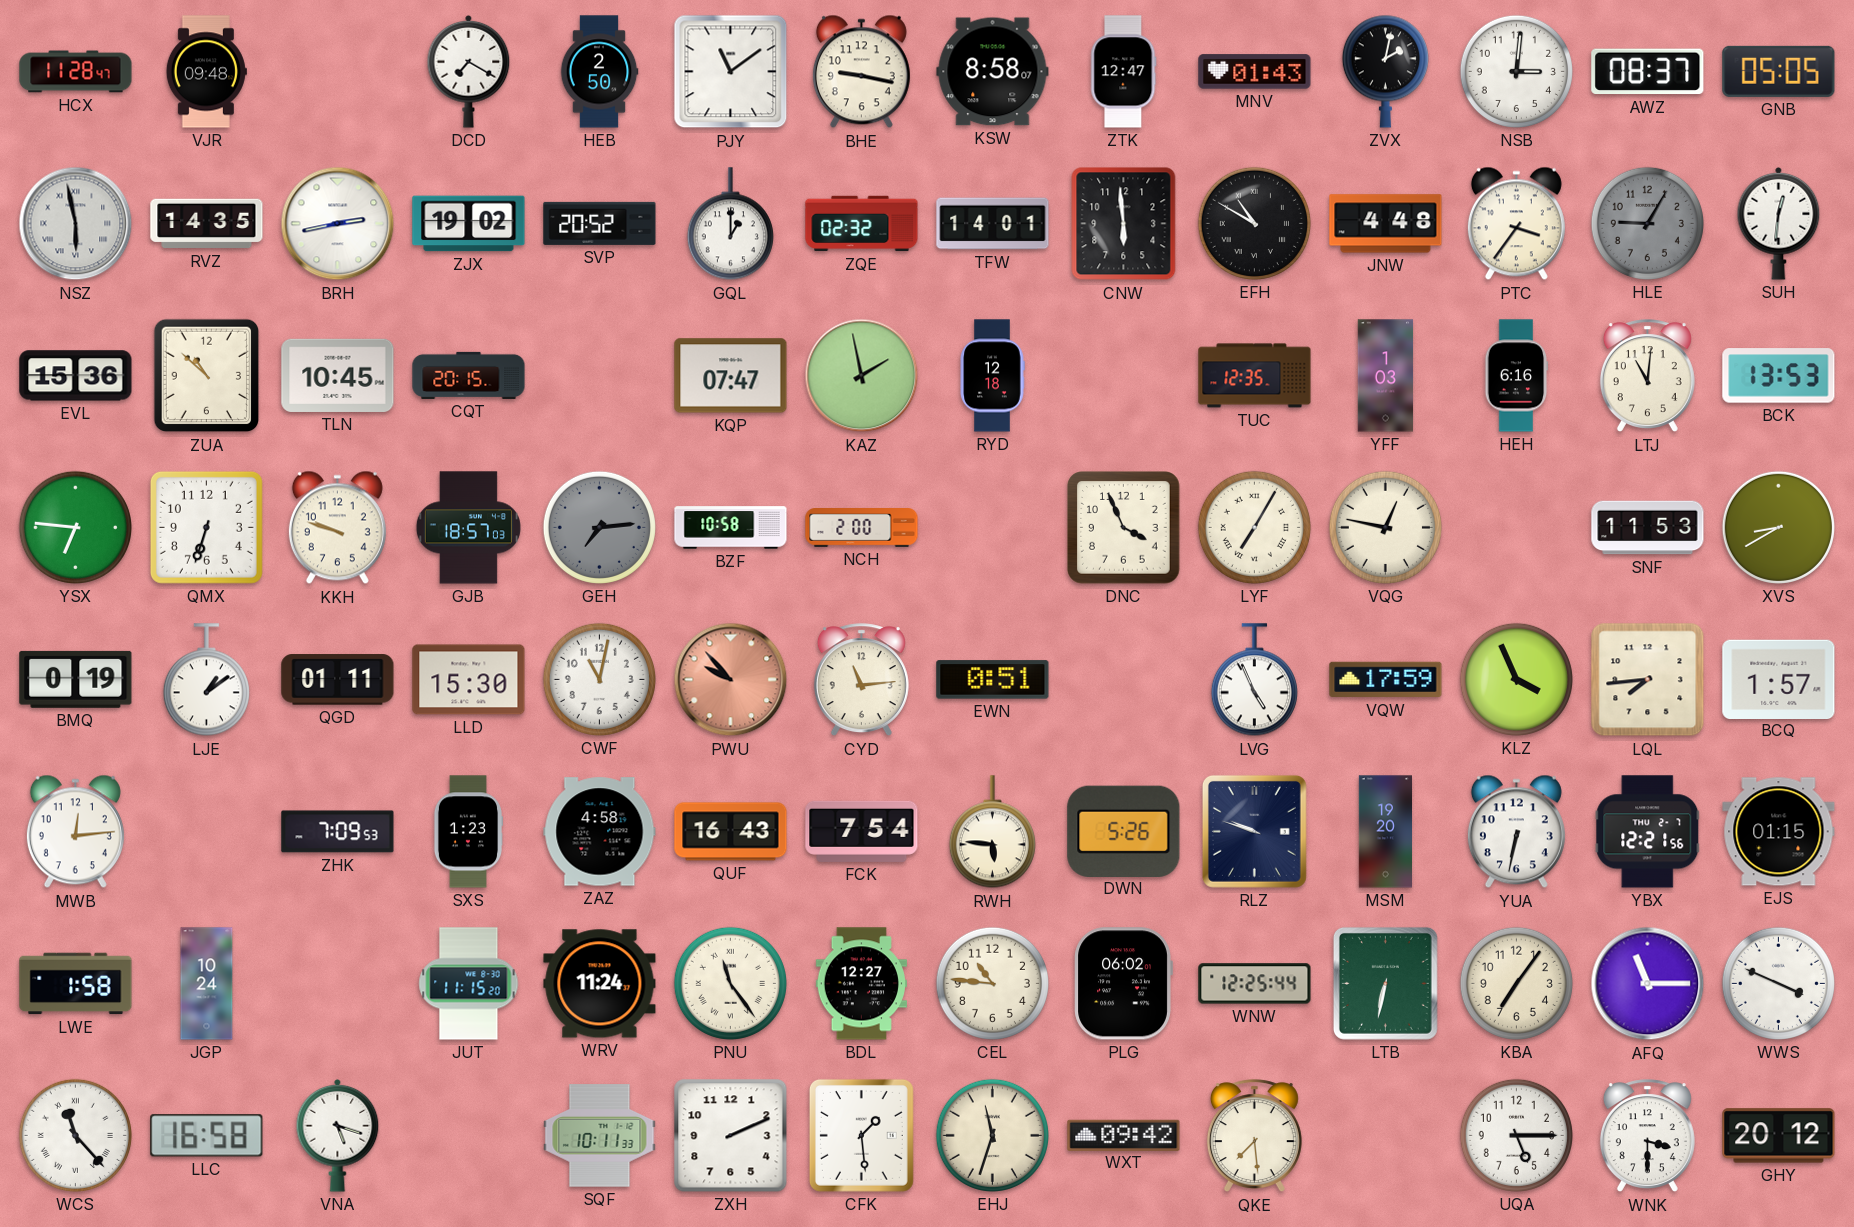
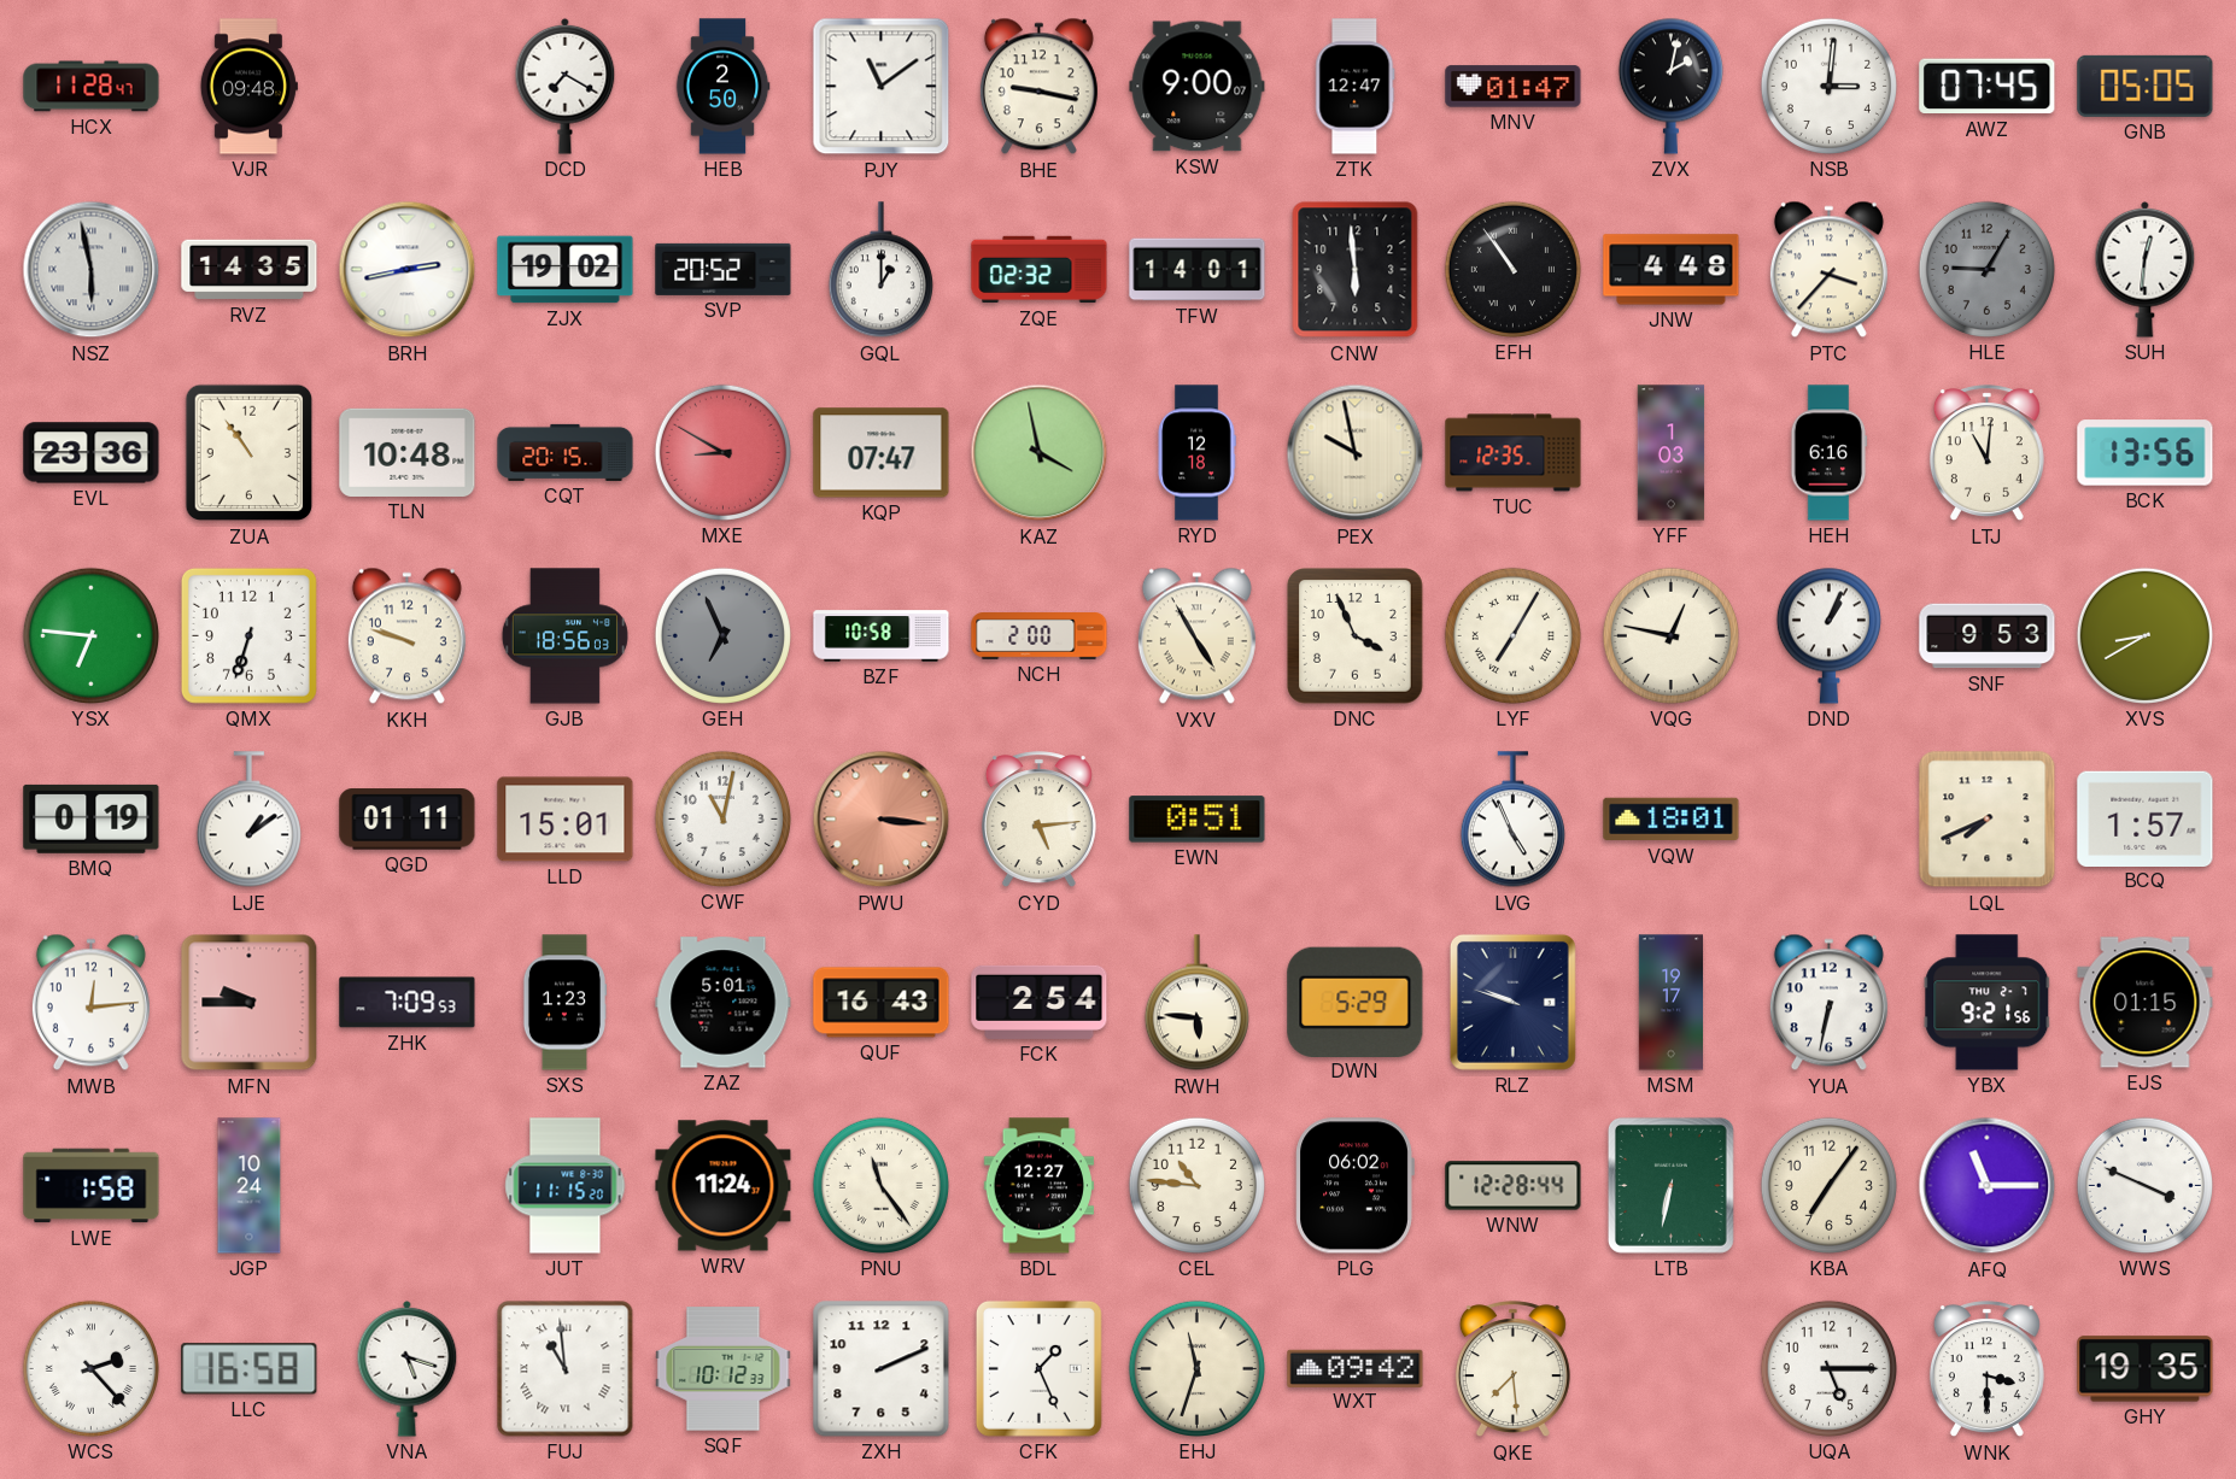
KSW: 8:58 -> 9:00 (1198, 87)
MNV: 01:43 -> 01:47 (1514, 87)
AWZ: 08:37 -> 07:45 (1988, 87)
EFH: 10:50 -> 10:54 (1512, 269)
PTC: 3:36 -> 3:37 (1828, 270)
EVL: 15:36 -> 23:36 (92, 453)
ZUA: 10:52 -> 10:54 (250, 453)
TLN: 10:45 -> 10:48 (408, 452)
MXE: none -> 8:50 (722, 452)
KAZ: 1:58 -> 3:58 (1040, 453)
PEX: none -> 9:58 (1356, 453)
BCK: 13:53 -> 13:56 (2146, 453)
GJB: 18:57 -> 18:56 (564, 636)
GEH: 7:14 -> 6:56 (722, 635)
VXV: none -> 4:55 (1196, 636)
DND: none -> 1:04 (1828, 635)
SNF: 11:53 -> 9:53 (1988, 636)
LLD: 15:30 -> 15:01 (566, 820)
PWU: 9:53 -> 3:16 (882, 820)
CYD: 11:14 -> 5:14 (1038, 820)
VQW: 17:59 -> 18:01 (1672, 820)
KLZ: 3:56 -> none (1516, 679)
LQL: 7:44 -> 7:41 (1988, 820)
MFN: none -> 9:45 (250, 1003)
ZAZ: 4:58 -> 5:01 (724, 1003)
FCK: 7:54 -> 2:54 (1040, 1002)
DWN: 5:26 -> 5:29 (1356, 1002)
MSM: 19:20 -> 19:17 (1670, 1003)
YBX: 12:21 -> 9:21 (1988, 1003)
WNW: 12:25 -> 12:28 (1514, 1186)
WCS: 11:23 -> 2:23 (90, 1368)
FUJ: none -> 10:59 (566, 1369)
SQF: 10:11 -> 10:12 (724, 1369)
CFK: 1:29 -> 1:26 (1038, 1368)
GHY: 20:12 -> 19:35 (2146, 1369)
